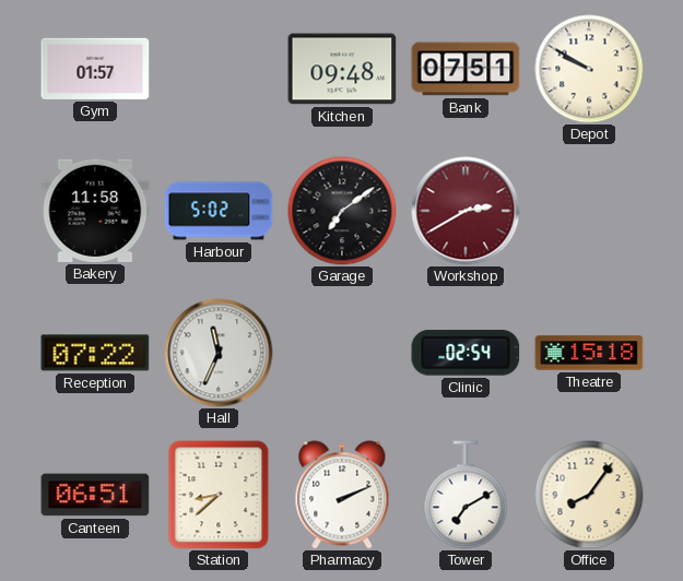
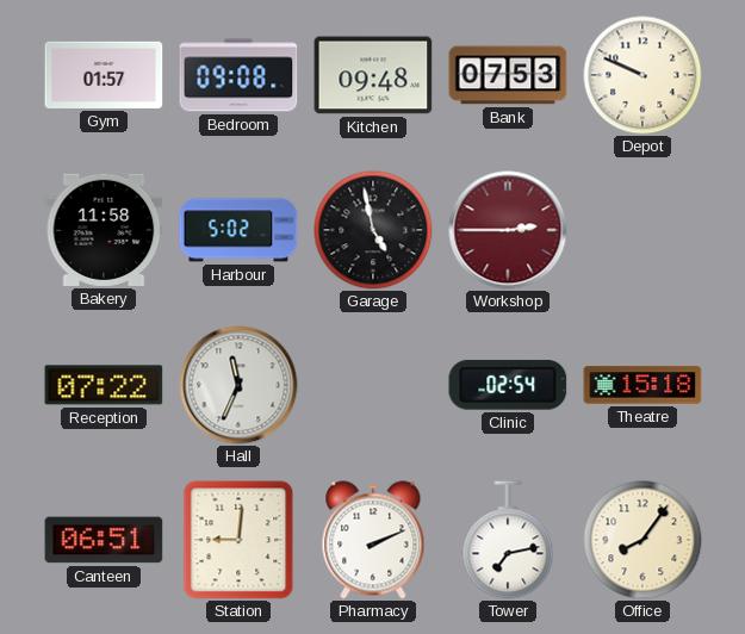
Bedroom: none -> 09:08 (238, 75)
Bank: 07:51 -> 07:53 (508, 75)
Depot: 9:50 -> 9:49 (642, 75)
Garage: 7:09 -> 4:58 (373, 230)
Workshop: 2:40 -> 2:45 (508, 230)
Station: 8:38 -> 9:01 (238, 540)
Tower: 7:10 -> 7:13 (508, 540)
